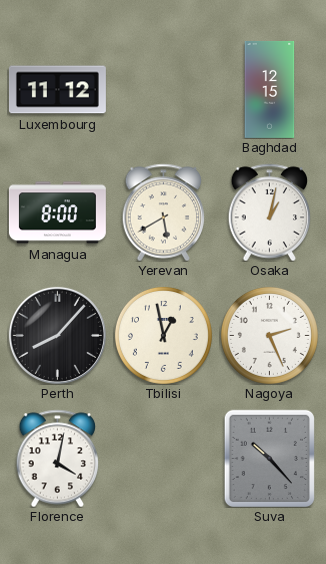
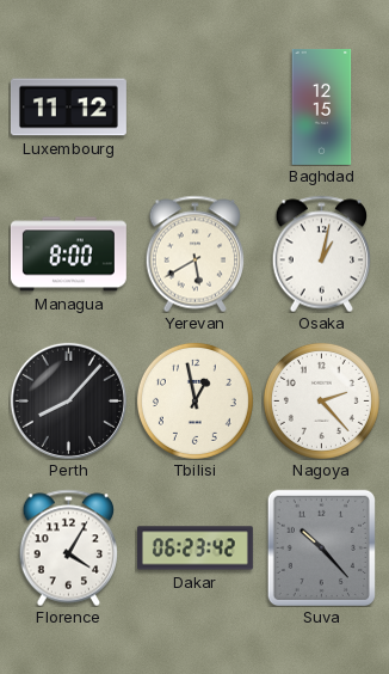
Nagoya: 2:26 -> 2:23 (321, 400)
Florence: 4:02 -> 4:05 (69, 547)
Dakar: none -> 06:23 (194, 549)
